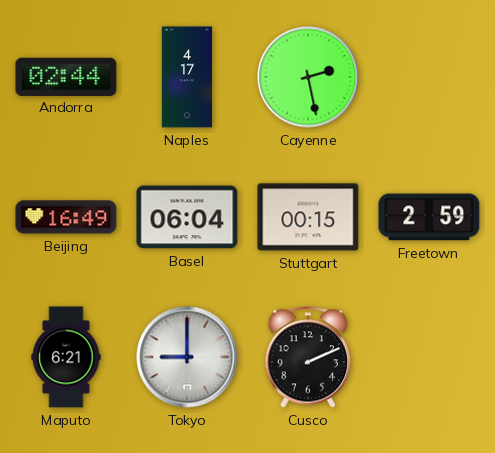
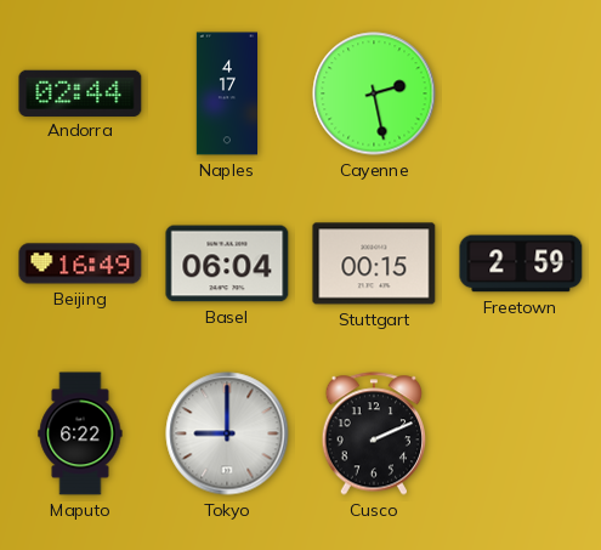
Maputo: 6:21 -> 6:22 (80, 433)
